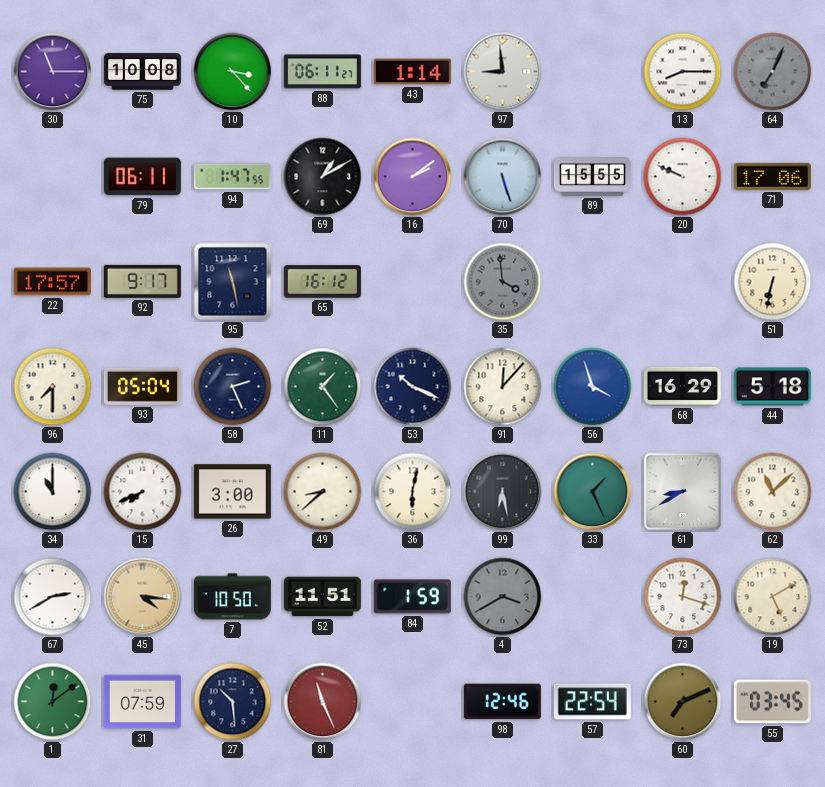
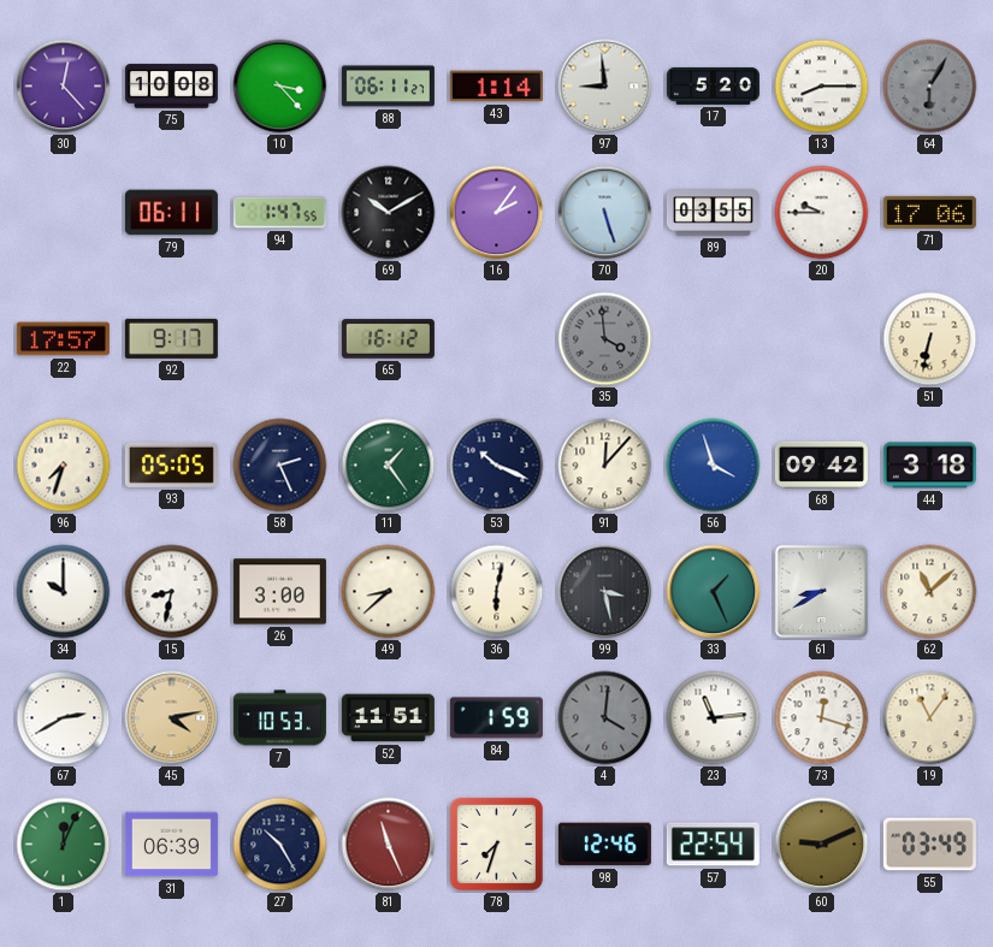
30: 11:15 -> 12:23 (64, 87)
17: none -> 5:20 (713, 85)
64: 7:04 -> 6:05 (930, 87)
69: 1:10 -> 10:10 (389, 213)
16: 2:09 -> 2:06 (497, 213)
89: 15:55 -> 03:55 (713, 213)
20: 9:49 -> 9:45 (822, 213)
95: 11:28 -> none (233, 282)
96: 7:30 -> 7:33 (64, 466)
93: 05:04 -> 05:05 (171, 464)
68: 16:29 -> 09:42 (821, 464)
44: 5:18 -> 3:18 (929, 466)
34: 11:00 -> 10:00 (64, 592)
15: 7:41 -> 8:32 (172, 592)
99: 6:28 -> 3:28 (605, 592)
45: 4:16 -> 4:13 (172, 718)
7: 10:50 -> 10:53 (279, 718)
4: 3:40 -> 4:01 (605, 718)
23: none -> 11:14 (714, 718)
19: 5:10 -> 11:06 (930, 718)
1: 12:09 -> 12:04 (64, 845)
31: 07:59 -> 06:39 (171, 845)
27: 10:29 -> 10:25 (280, 845)
78: none -> 7:33 (496, 844)
60: 7:11 -> 9:11 (822, 845)
55: 03:45 -> 03:49 (929, 845)
